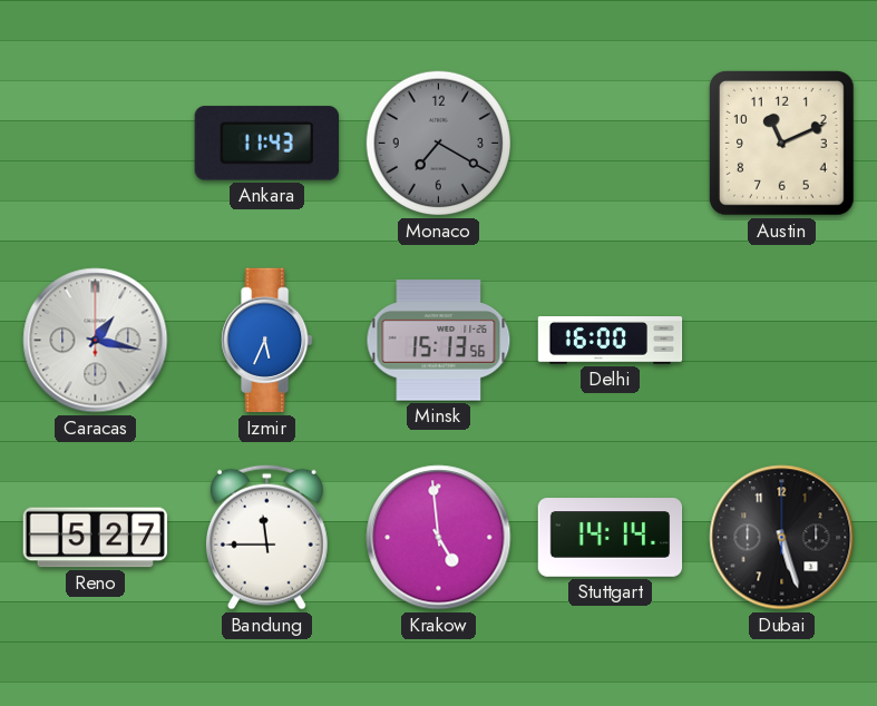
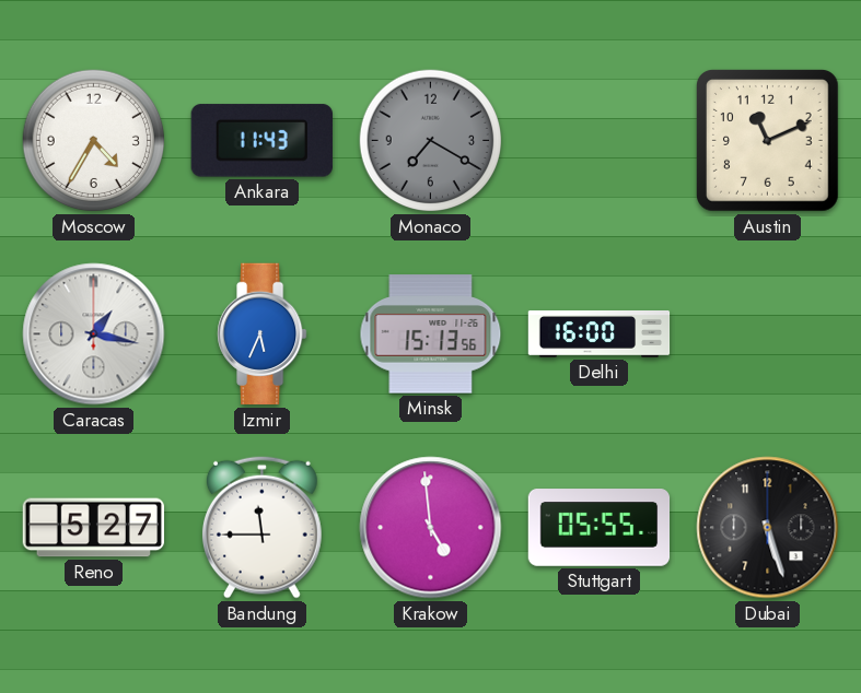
Moscow: none -> 4:35 (94, 141)
Stuttgart: 14:14 -> 05:55 (600, 528)
